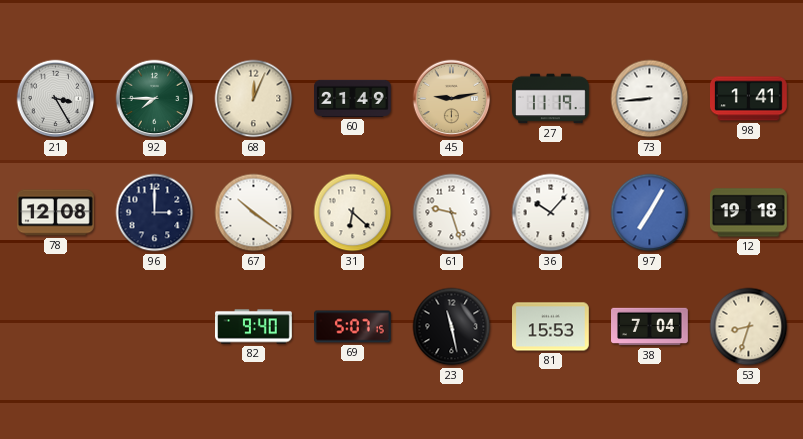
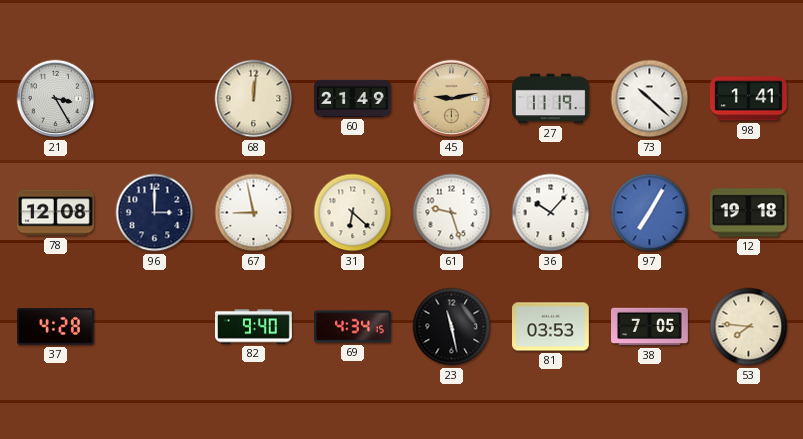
92: 7:45 -> none (155, 99)
68: 12:04 -> 12:01 (254, 99)
73: 8:44 -> 10:22 (650, 99)
67: 10:21 -> 8:58 (254, 213)
37: none -> 4:28 (56, 327)
69: 5:07 -> 4:34 (353, 327)
81: 15:53 -> 03:53 (551, 327)
38: 7:04 -> 7:05 (650, 327)
53: 8:33 -> 7:46 (749, 327)
